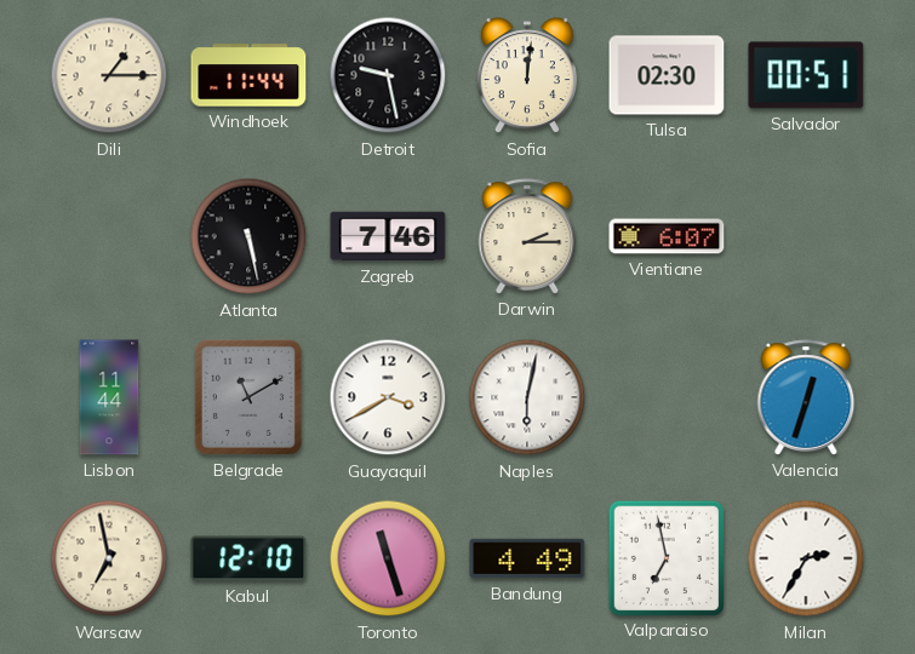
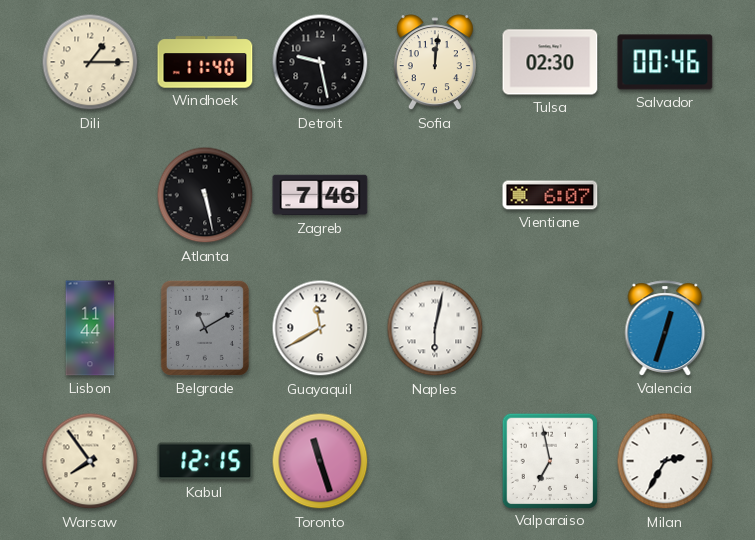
Windhoek: 11:44 -> 11:40 (205, 62)
Salvador: 00:51 -> 00:46 (665, 62)
Darwin: 2:15 -> none (527, 236)
Guayaquil: 3:40 -> 11:40 (320, 328)
Warsaw: 6:58 -> 7:54 (90, 461)
Kabul: 12:10 -> 12:15 (205, 461)
Bandung: 4:49 -> none (527, 558)
